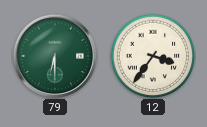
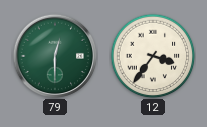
79: 6:30 -> 12:30 (54, 55)
